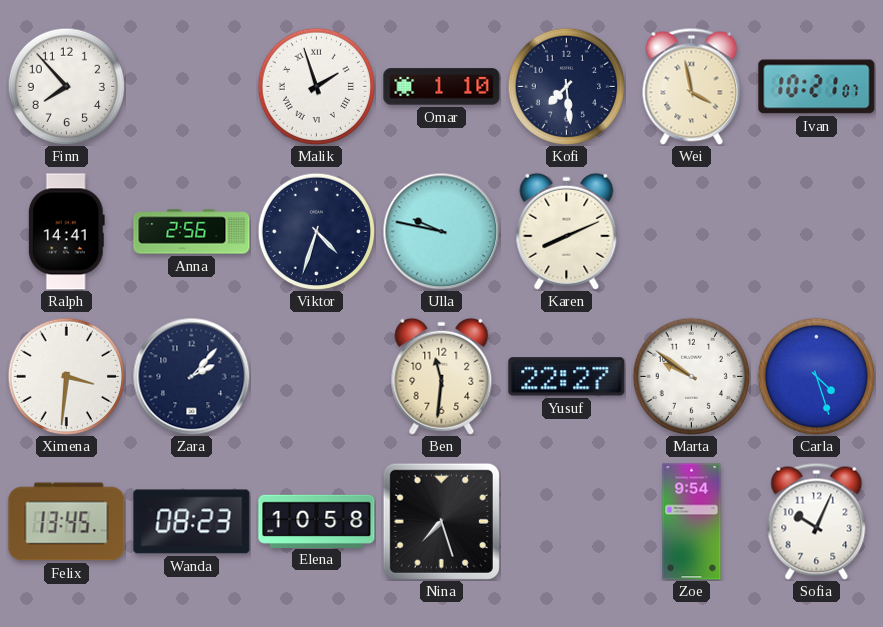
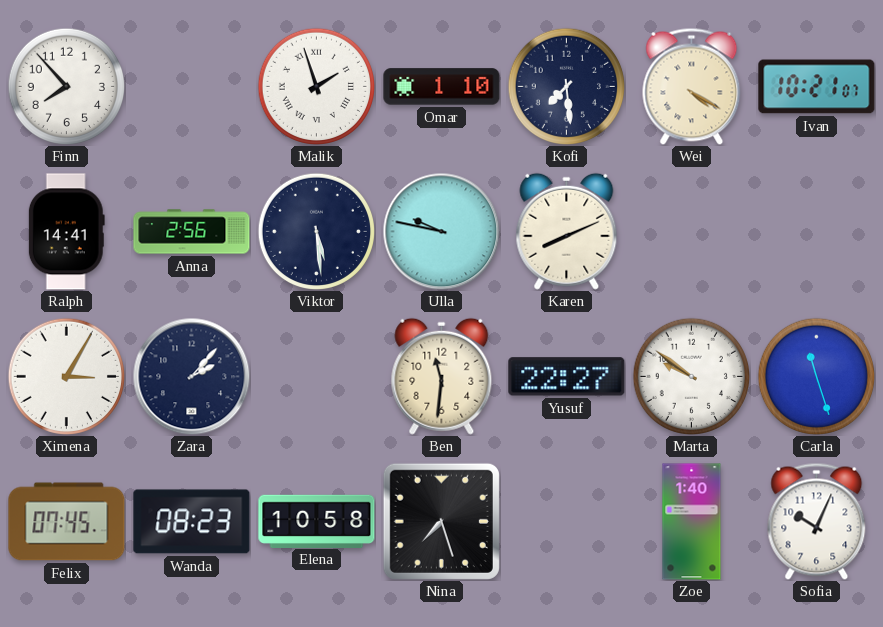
Wei: 3:58 -> 4:20 (692, 86)
Viktor: 4:33 -> 5:29 (316, 231)
Ximena: 3:31 -> 3:05 (66, 376)
Carla: 4:27 -> 11:27 (816, 376)
Felix: 13:45 -> 07:45 (67, 522)
Zoe: 9:54 -> 1:40 (692, 522)
